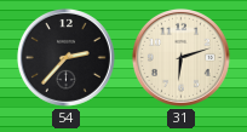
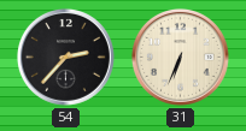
31: 6:12 -> 6:34 (180, 56)
